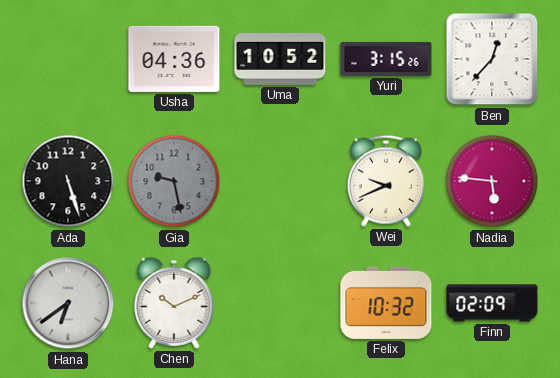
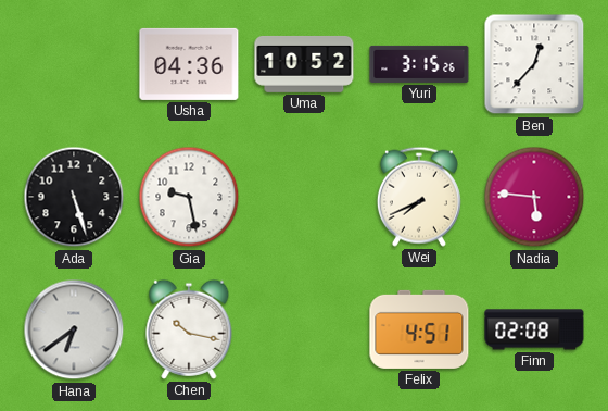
Gia dial: grey -> white (189, 197)
Wei: 9:41 -> 7:41 (419, 197)
Chen: 10:11 -> 10:17 (189, 329)
Felix: 10:32 -> 4:51 (419, 329)
Finn: 02:09 -> 02:08 (534, 329)
